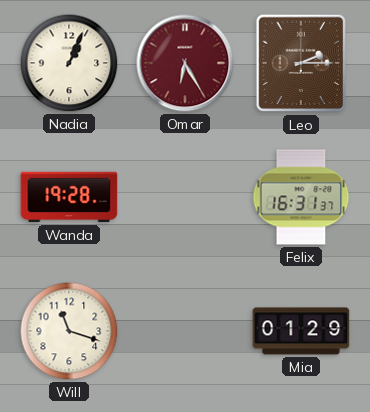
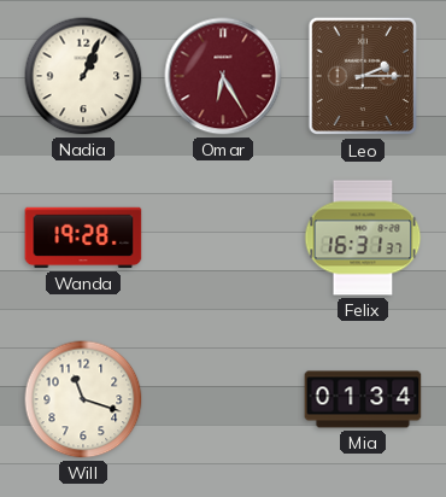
Mia: 01:29 -> 01:34 (363, 399)
